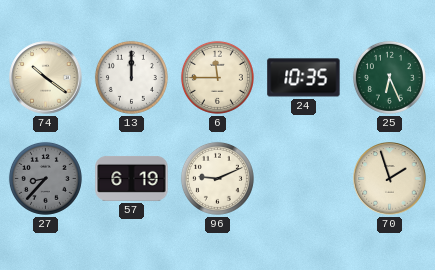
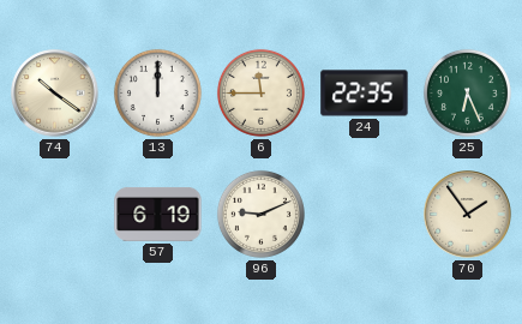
24: 10:35 -> 22:35 (365, 94)
27: 8:37 -> none (45, 178)
70: 1:57 -> 1:54 (468, 215)
